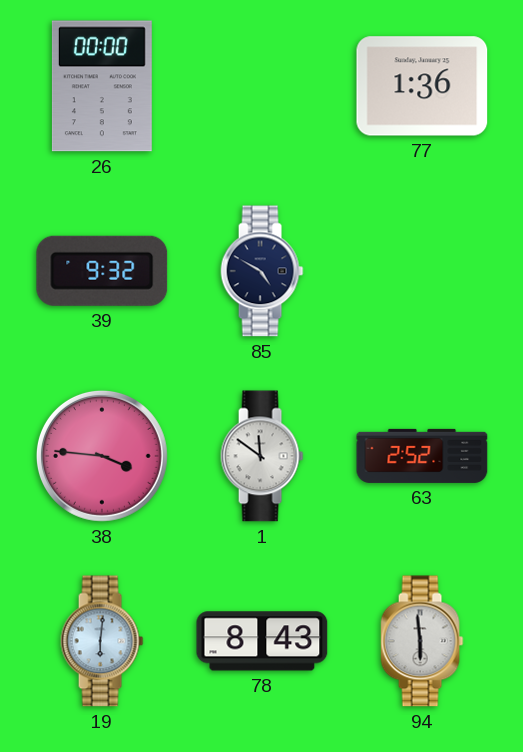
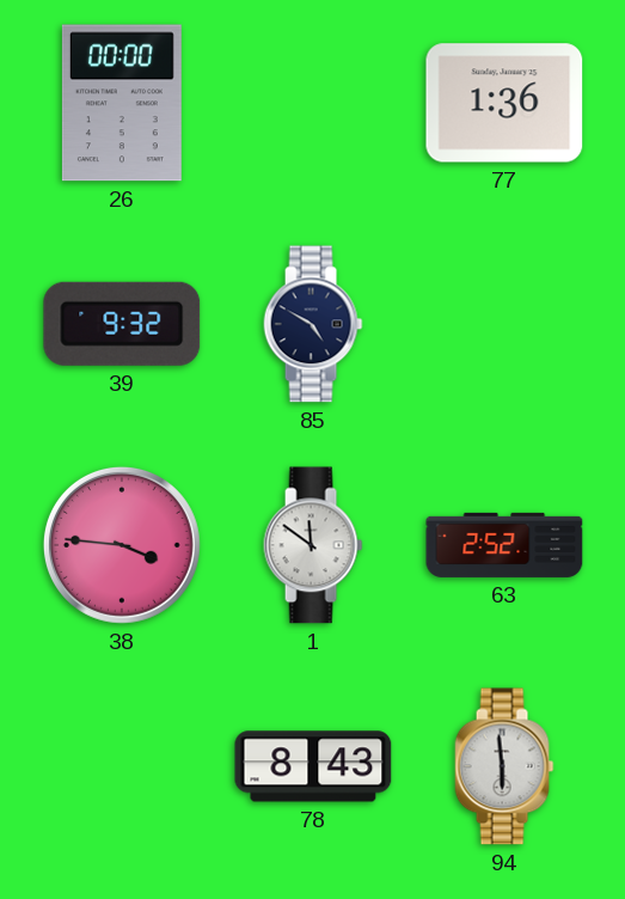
19: 6:01 -> none (102, 641)
